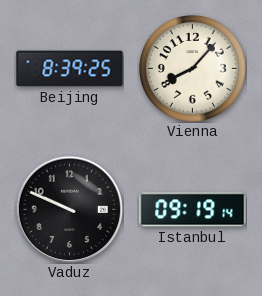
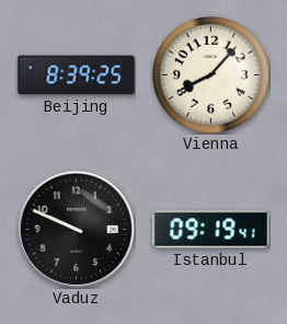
Istanbul: 09:19:14 -> 09:19:41 (211, 230)
